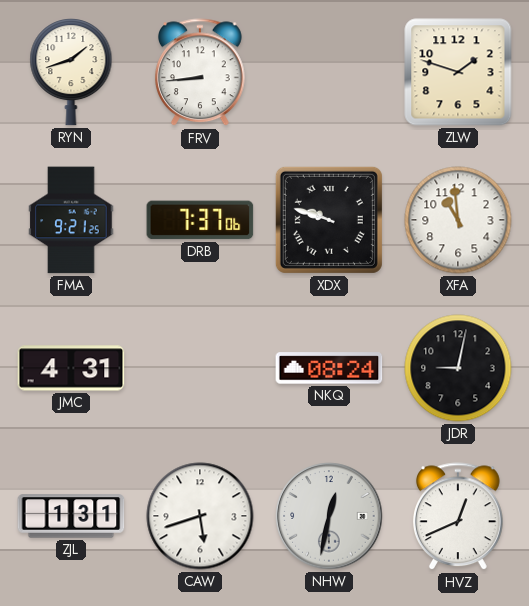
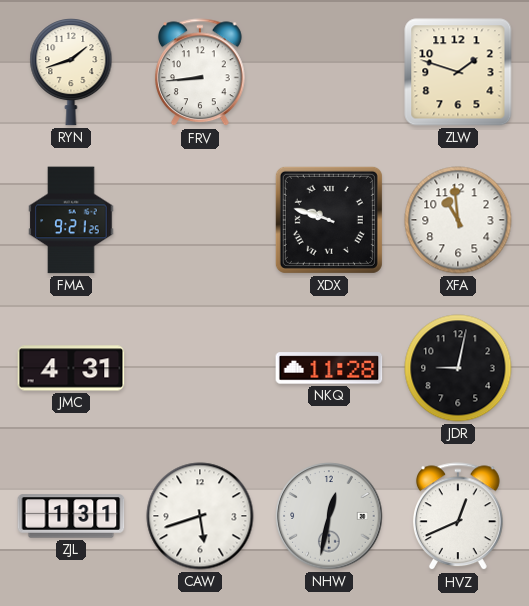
DRB: 7:37 -> none (200, 220)
NKQ: 08:24 -> 11:28 (329, 368)
